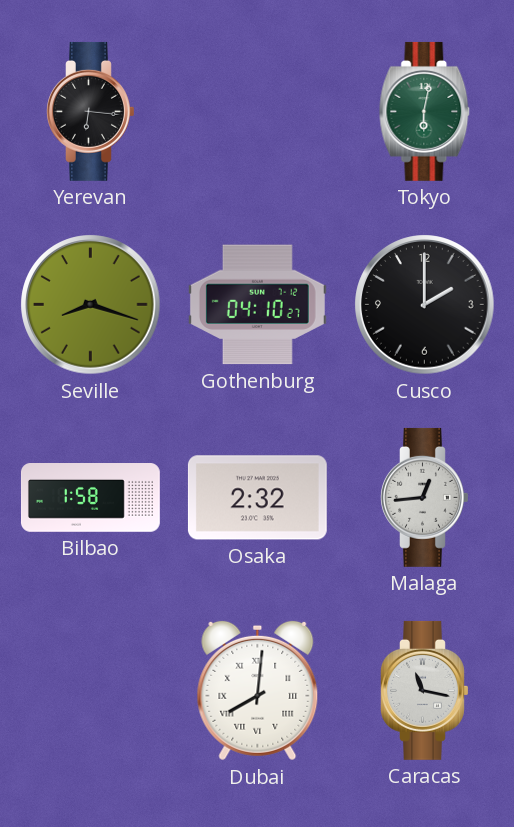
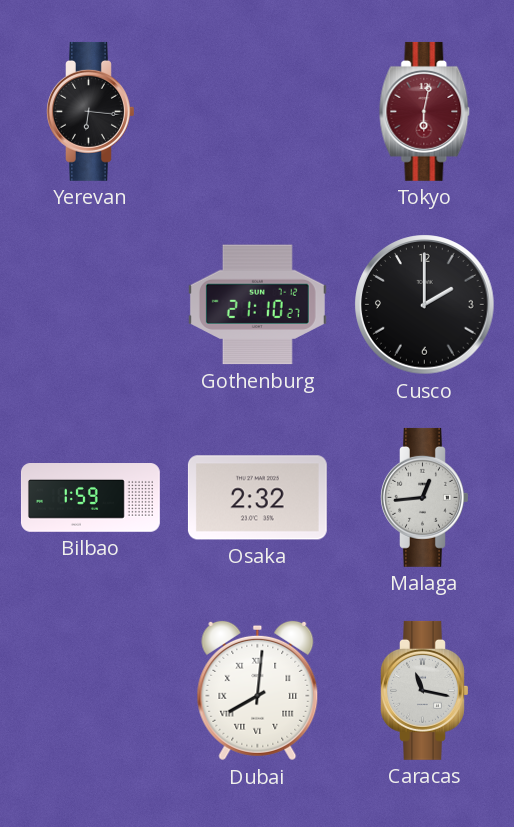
Tokyo dial: green -> burgundy (425, 111)
Seville: 8:18 -> none (91, 305)
Gothenburg: 04:10 -> 21:10 (257, 305)
Bilbao: 1:58 -> 1:59 (90, 498)
